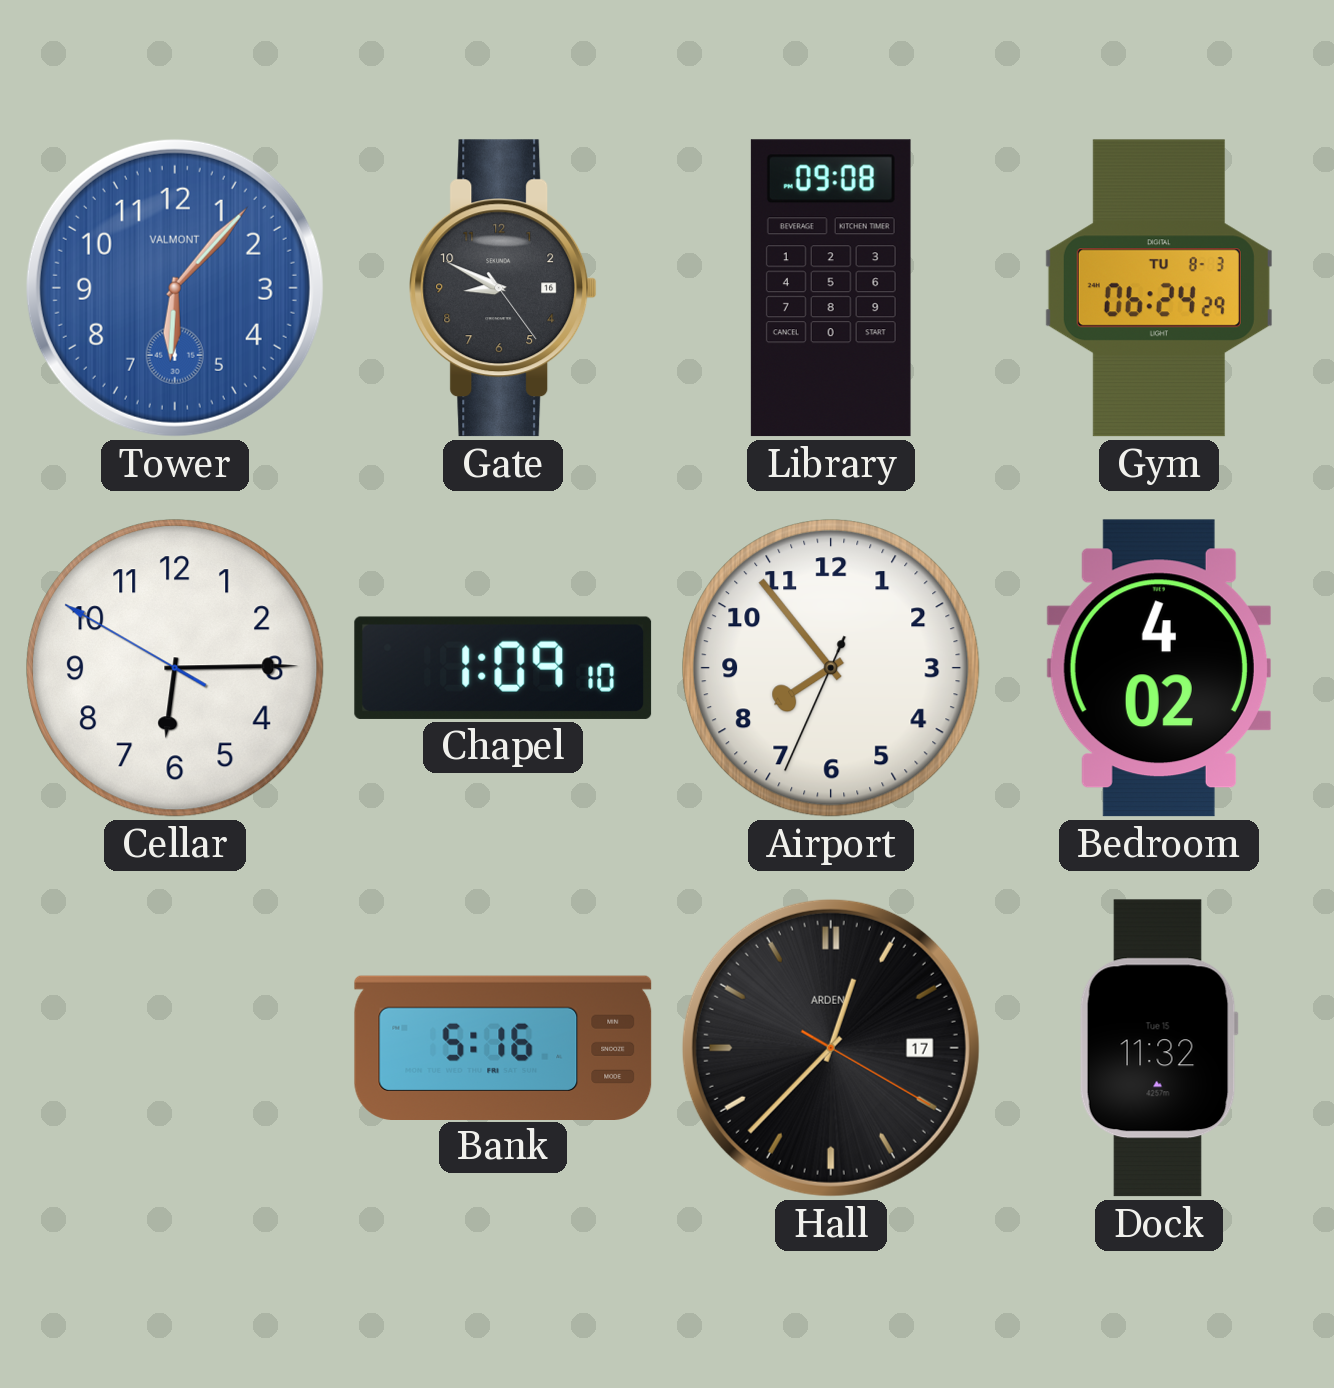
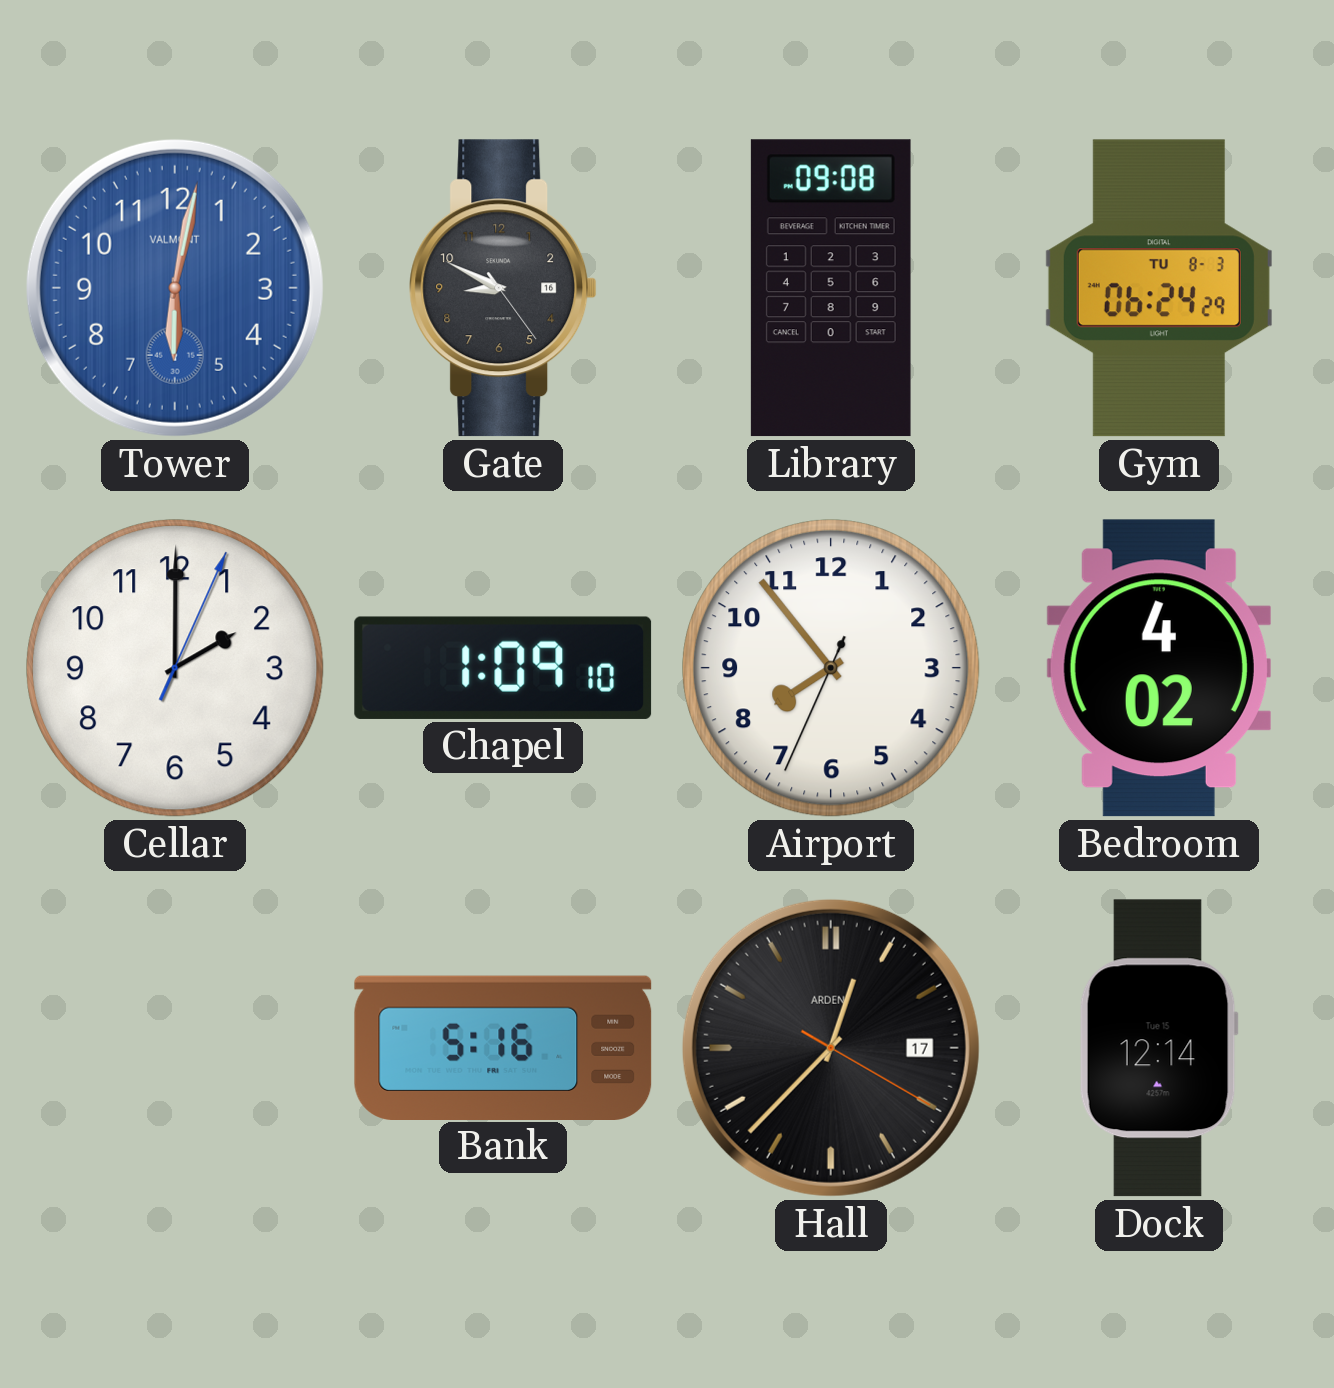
Tower: 6:07 -> 6:02 (175, 288)
Cellar: 6:14 -> 2:00 (175, 668)
Dock: 11:32 -> 12:14 (1159, 1048)
